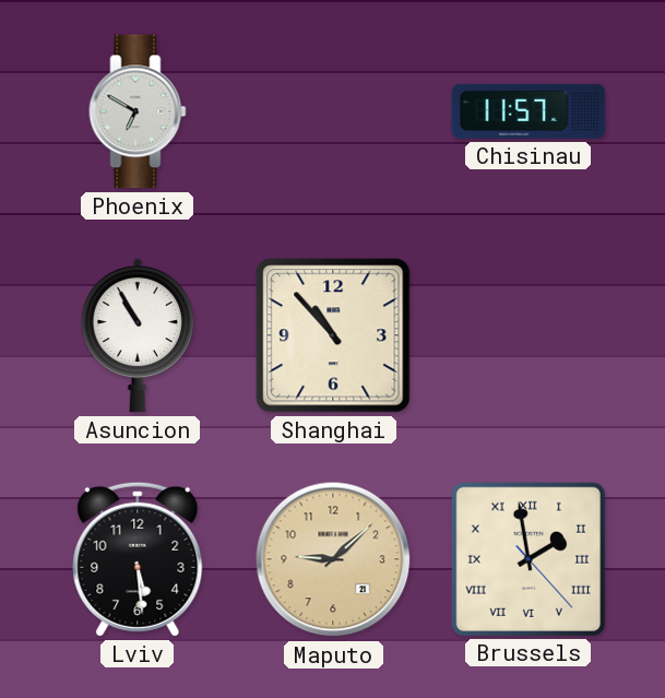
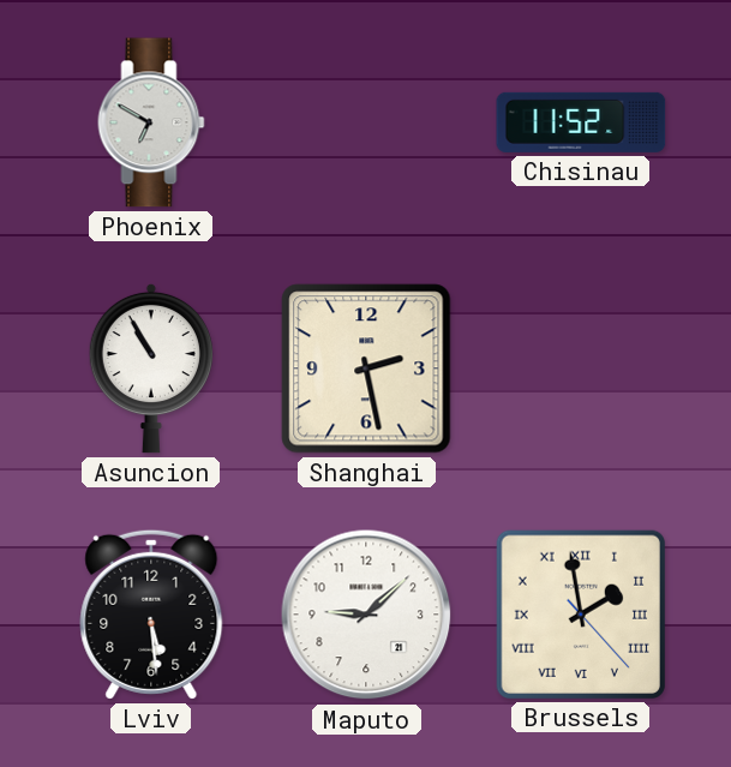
Chisinau: 11:57 -> 11:52 (581, 122)
Shanghai: 10:53 -> 2:28 (366, 368)
Maputo dial: champagne -> white (366, 615)
